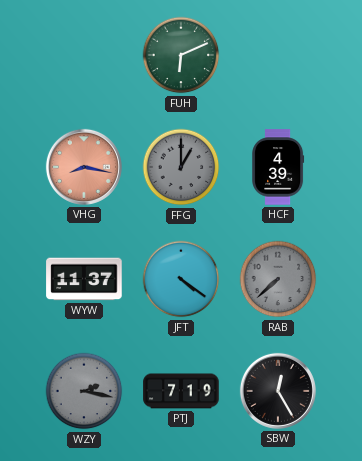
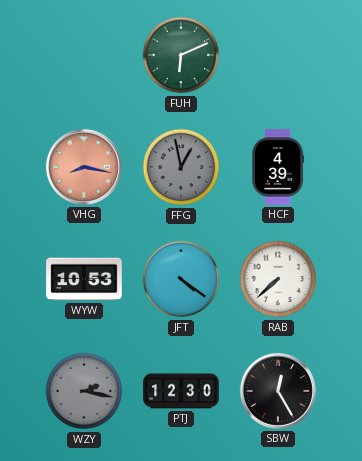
FFG: 1:00 -> 12:58 (181, 167)
WYW: 11:37 -> 10:53 (84, 279)
RAB dial: grey -> white (278, 279)
PTJ: 7:19 -> 12:30 (181, 391)
